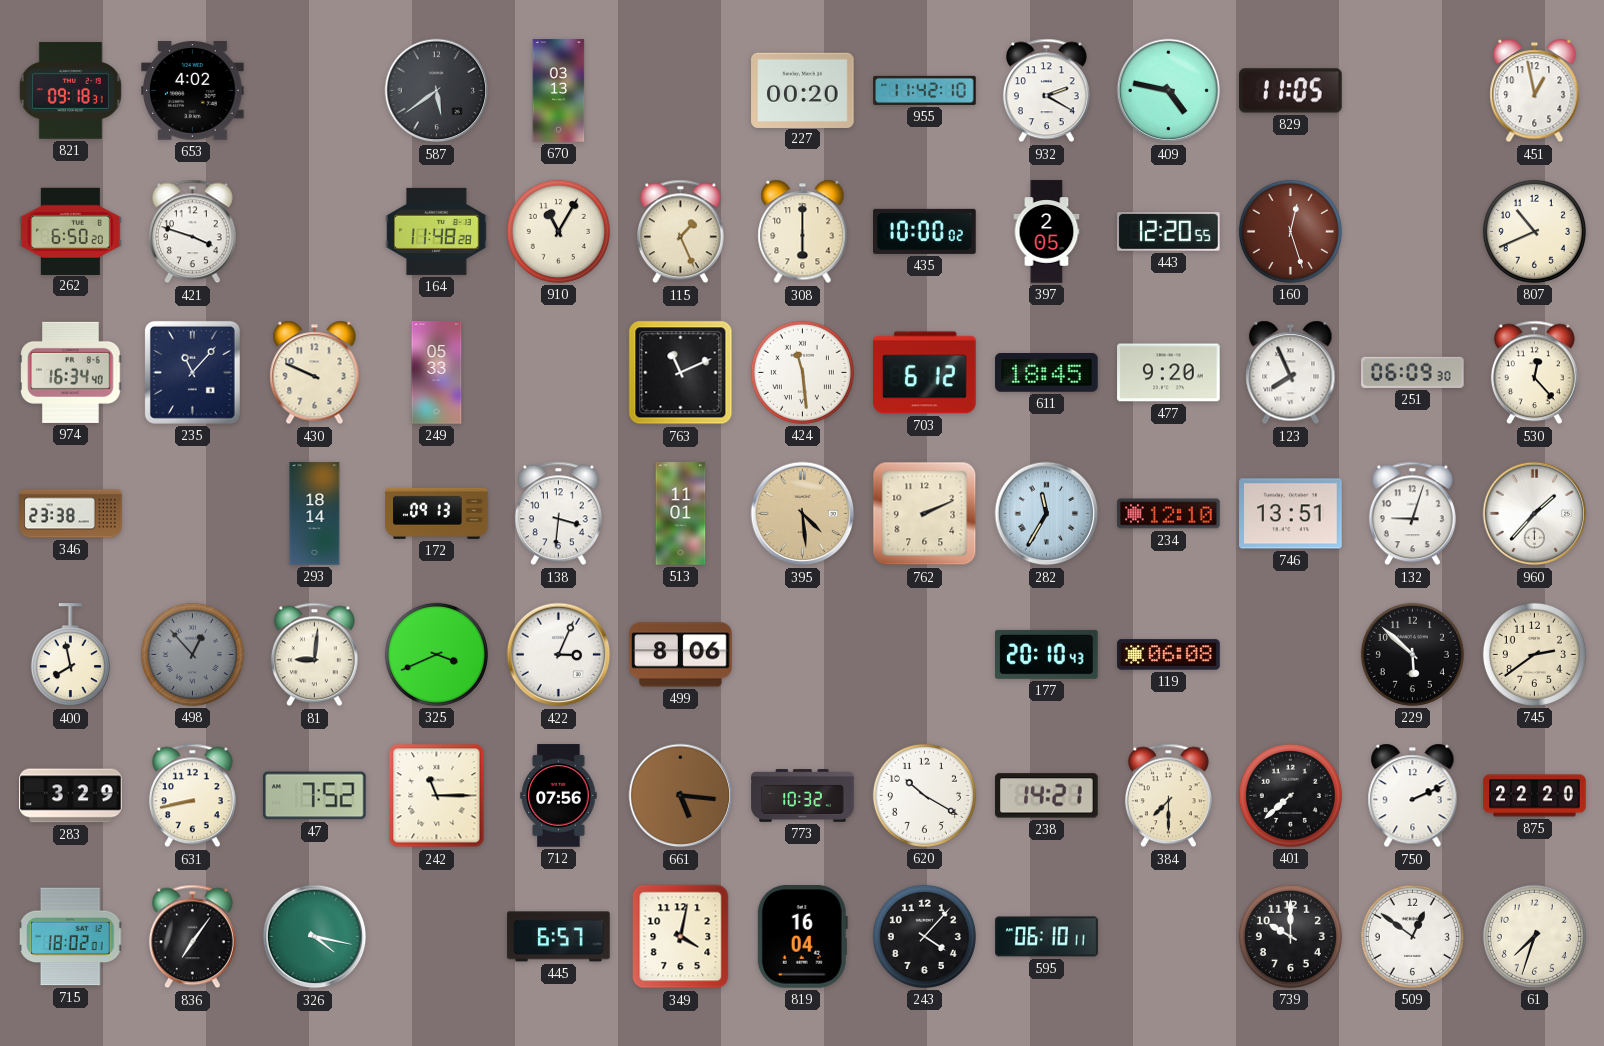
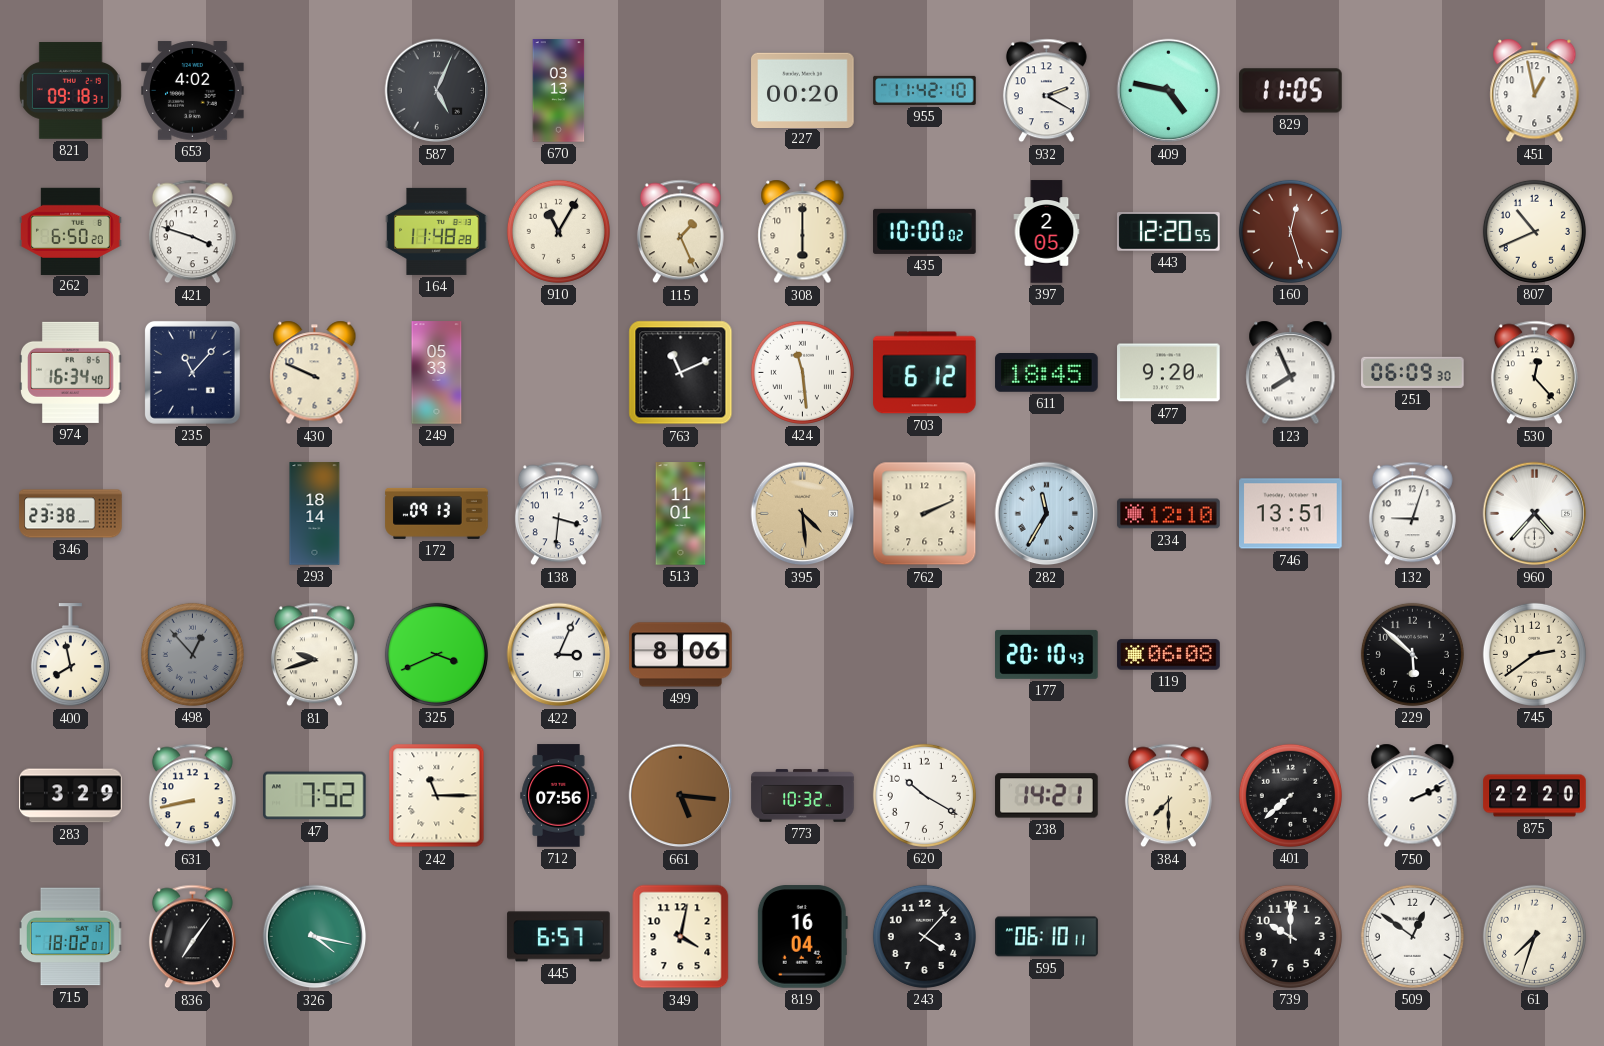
587: 5:39 -> 5:04 (437, 91)
960: 1:37 -> 4:37 (1535, 514)
81: 9:01 -> 9:42 (314, 655)
